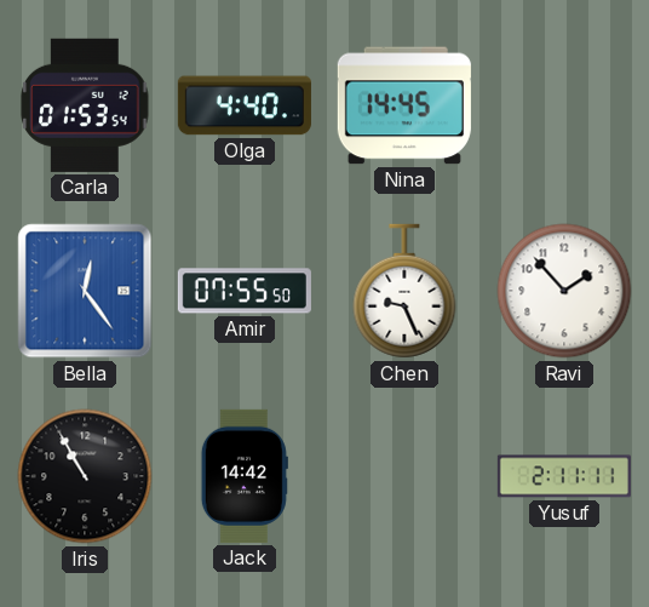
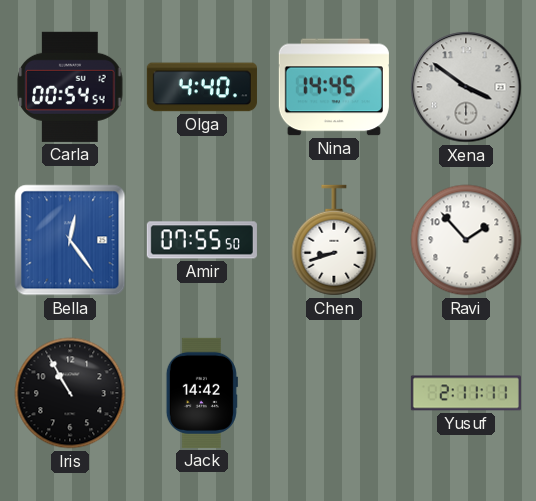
Carla: 01:53 -> 00:54 (70, 87)
Xena: none -> 3:51 (466, 87)
Chen: 9:26 -> 8:42 (334, 240)
